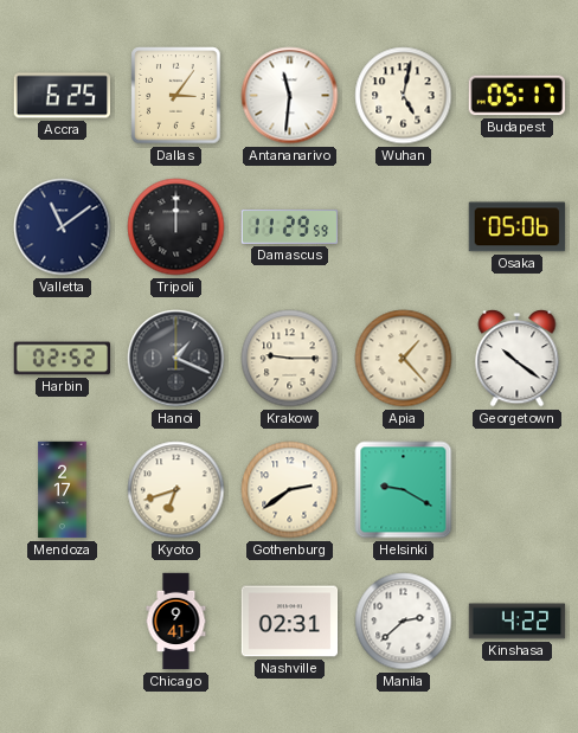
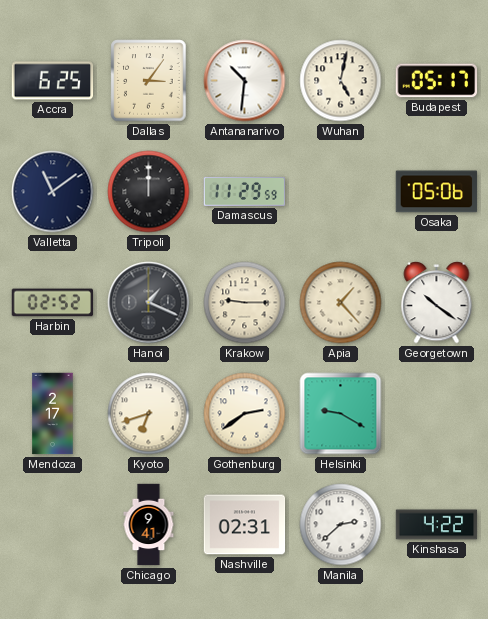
Antananarivo: 11:31 -> 10:31 (245, 81)
